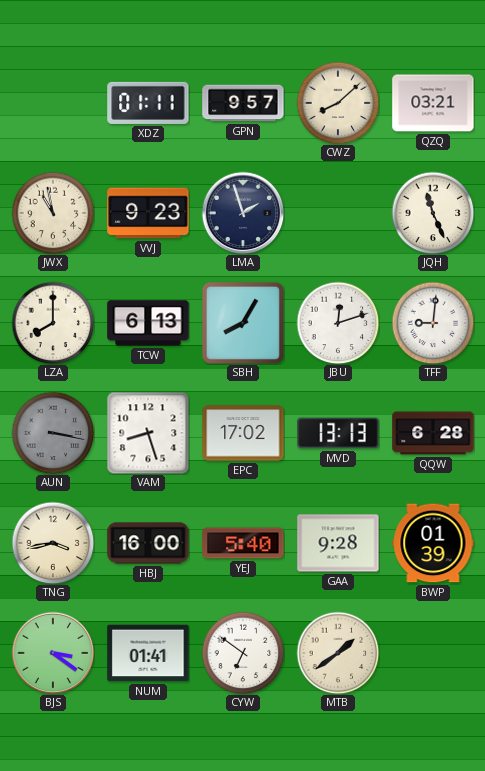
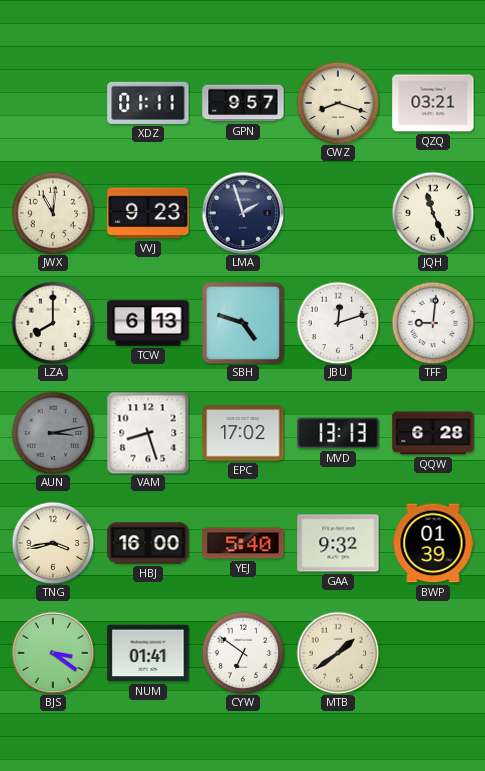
CWZ: 8:08 -> 8:18 (338, 103)
JWX: 10:58 -> 11:01 (53, 213)
SBH: 8:05 -> 4:48 (243, 323)
AUN: 3:17 -> 3:13 (53, 433)
GAA: 9:28 -> 9:32 (338, 543)
